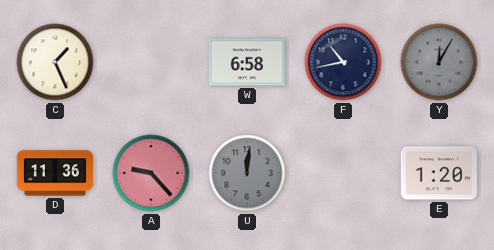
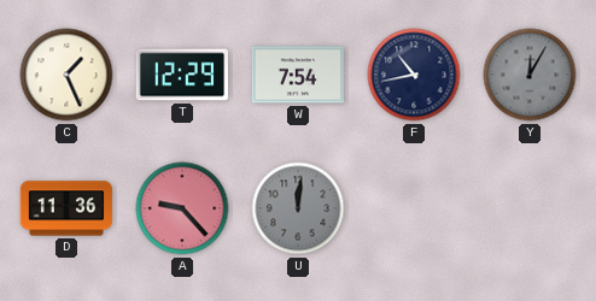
T: none -> 12:29 (181, 75)
W: 6:58 -> 7:54 (297, 75)
E: 1:20 -> none (438, 173)
